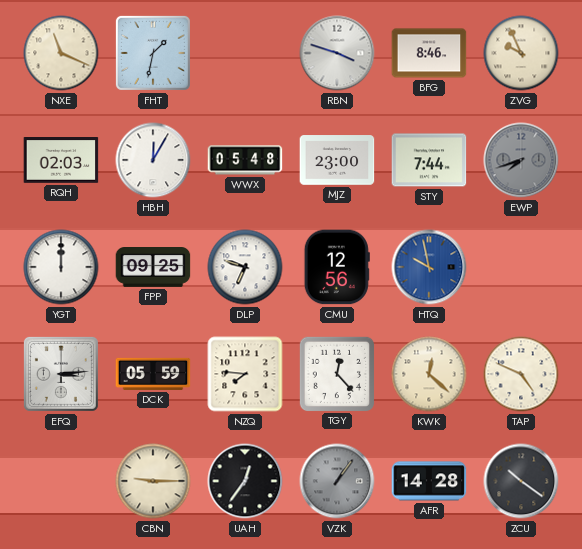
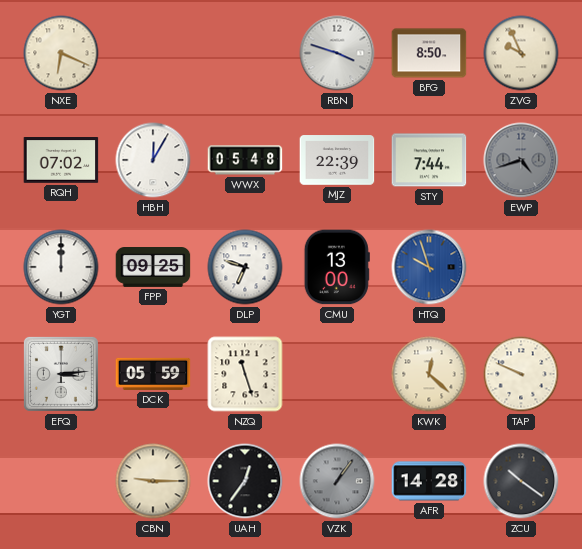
NXE: 11:19 -> 6:19 (61, 53)
FHT: 1:32 -> none (153, 53)
BFG: 8:46 -> 8:50 (429, 53)
RQH: 02:03 -> 07:02 (61, 161)
MJZ: 23:00 -> 22:39 (337, 160)
EWP: 7:42 -> 4:42 (521, 160)
CMU: 12:56 -> 13:00 (337, 267)
HTQ: 9:58 -> 9:57 (429, 267)
NZQ: 7:46 -> 11:27 (245, 374)
TGY: 12:23 -> none (336, 373)
TAP: 4:49 -> 9:49 (521, 374)
